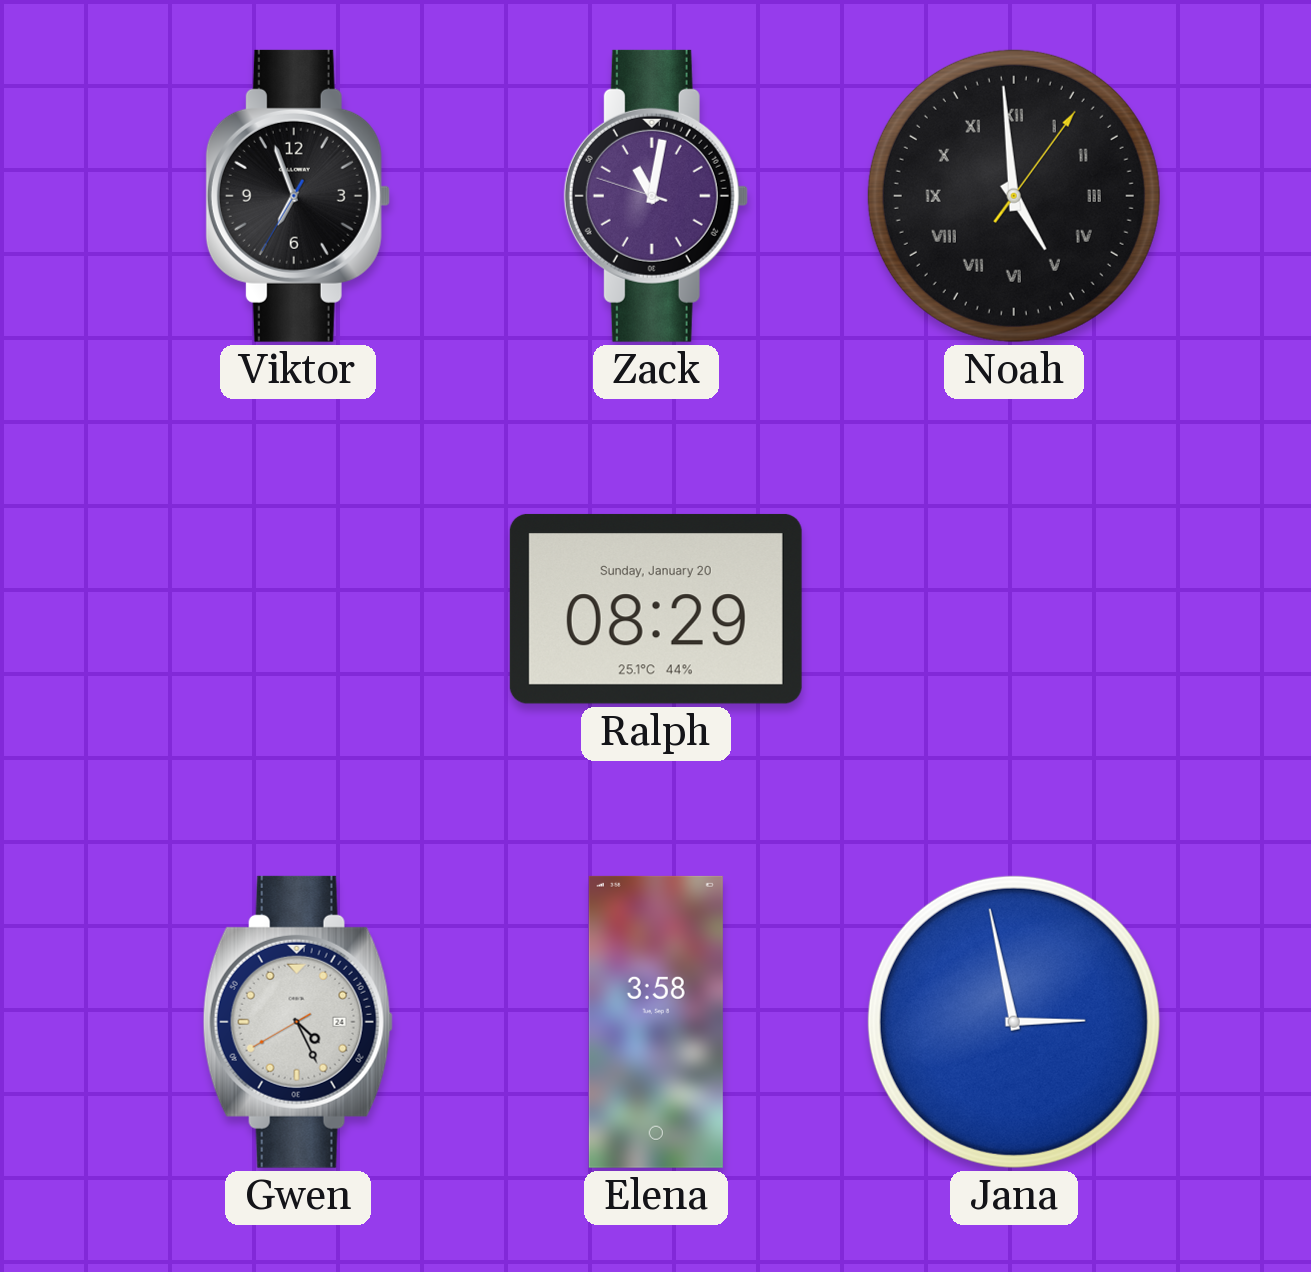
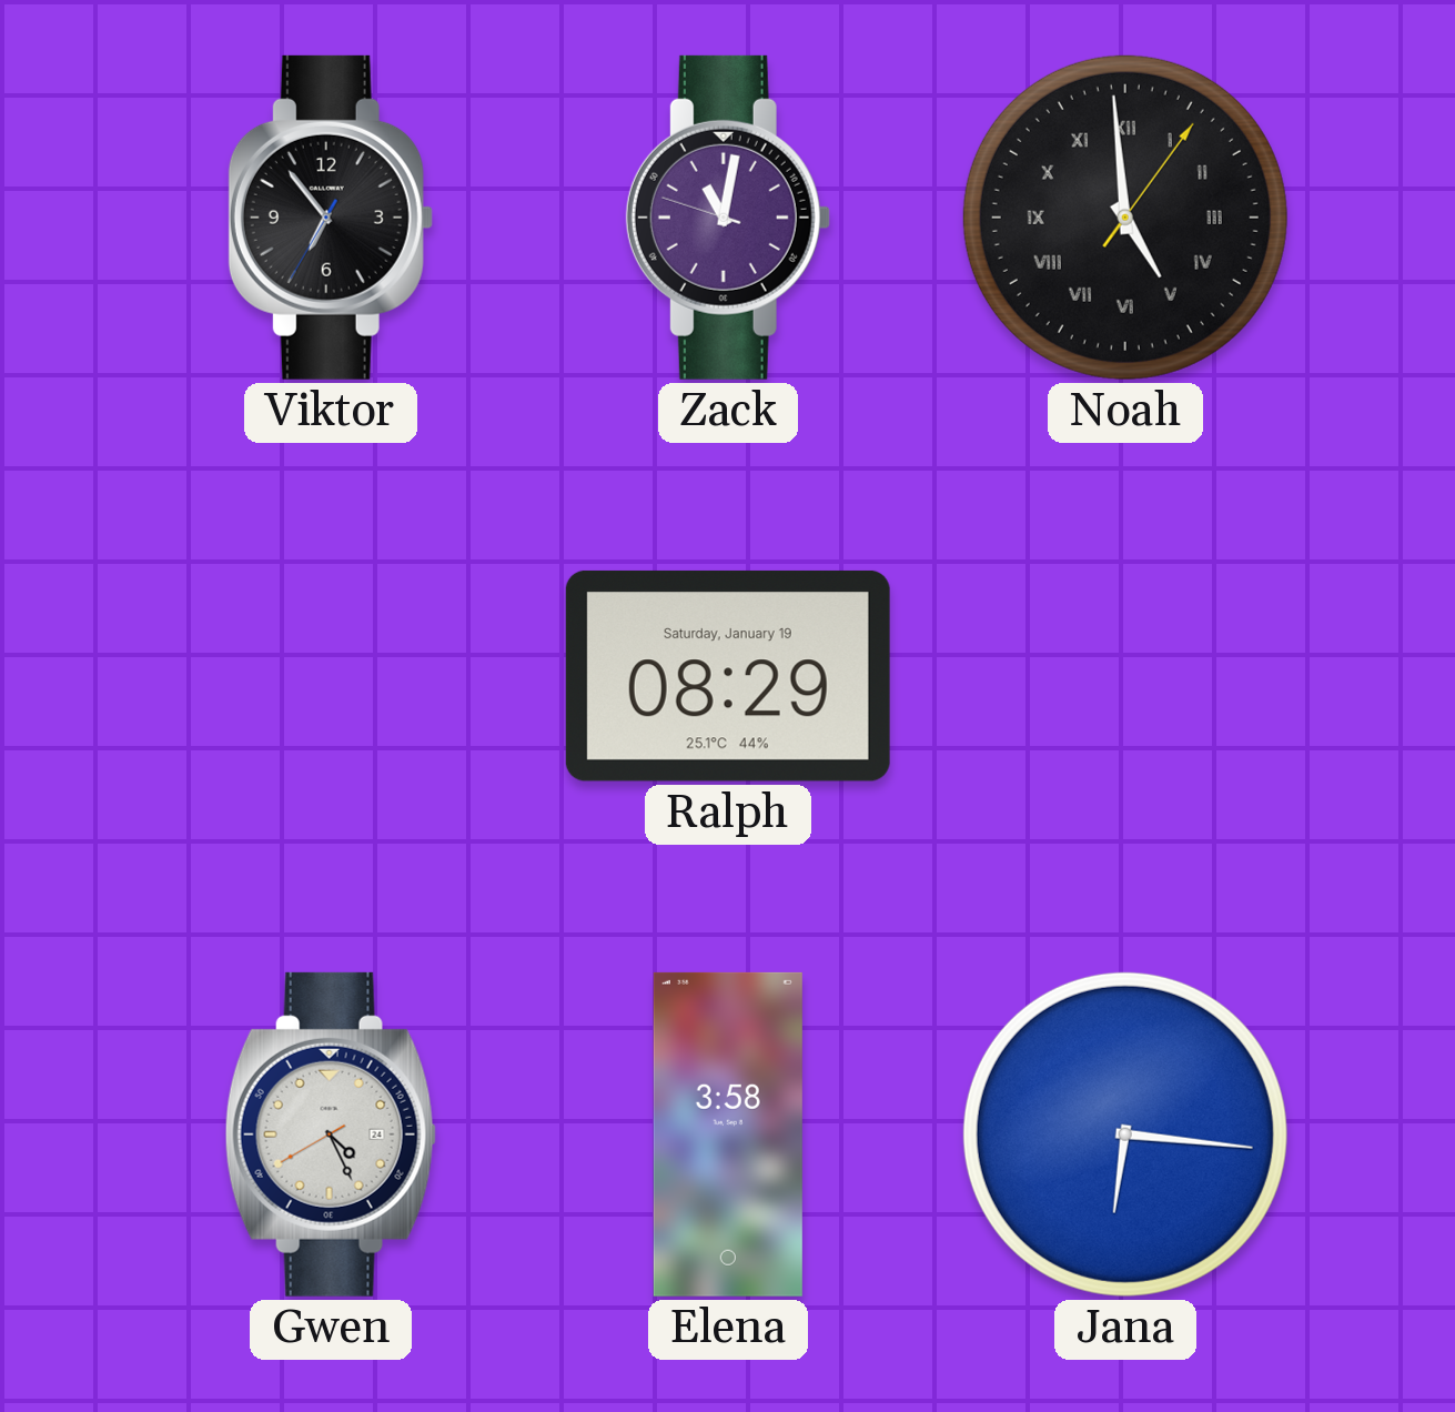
Viktor: 6:56 -> 6:53 (331, 218)
Ralph date: Sunday, January 20 -> Saturday, January 19 (728, 676)
Jana: 2:58 -> 6:16 (1125, 1134)
